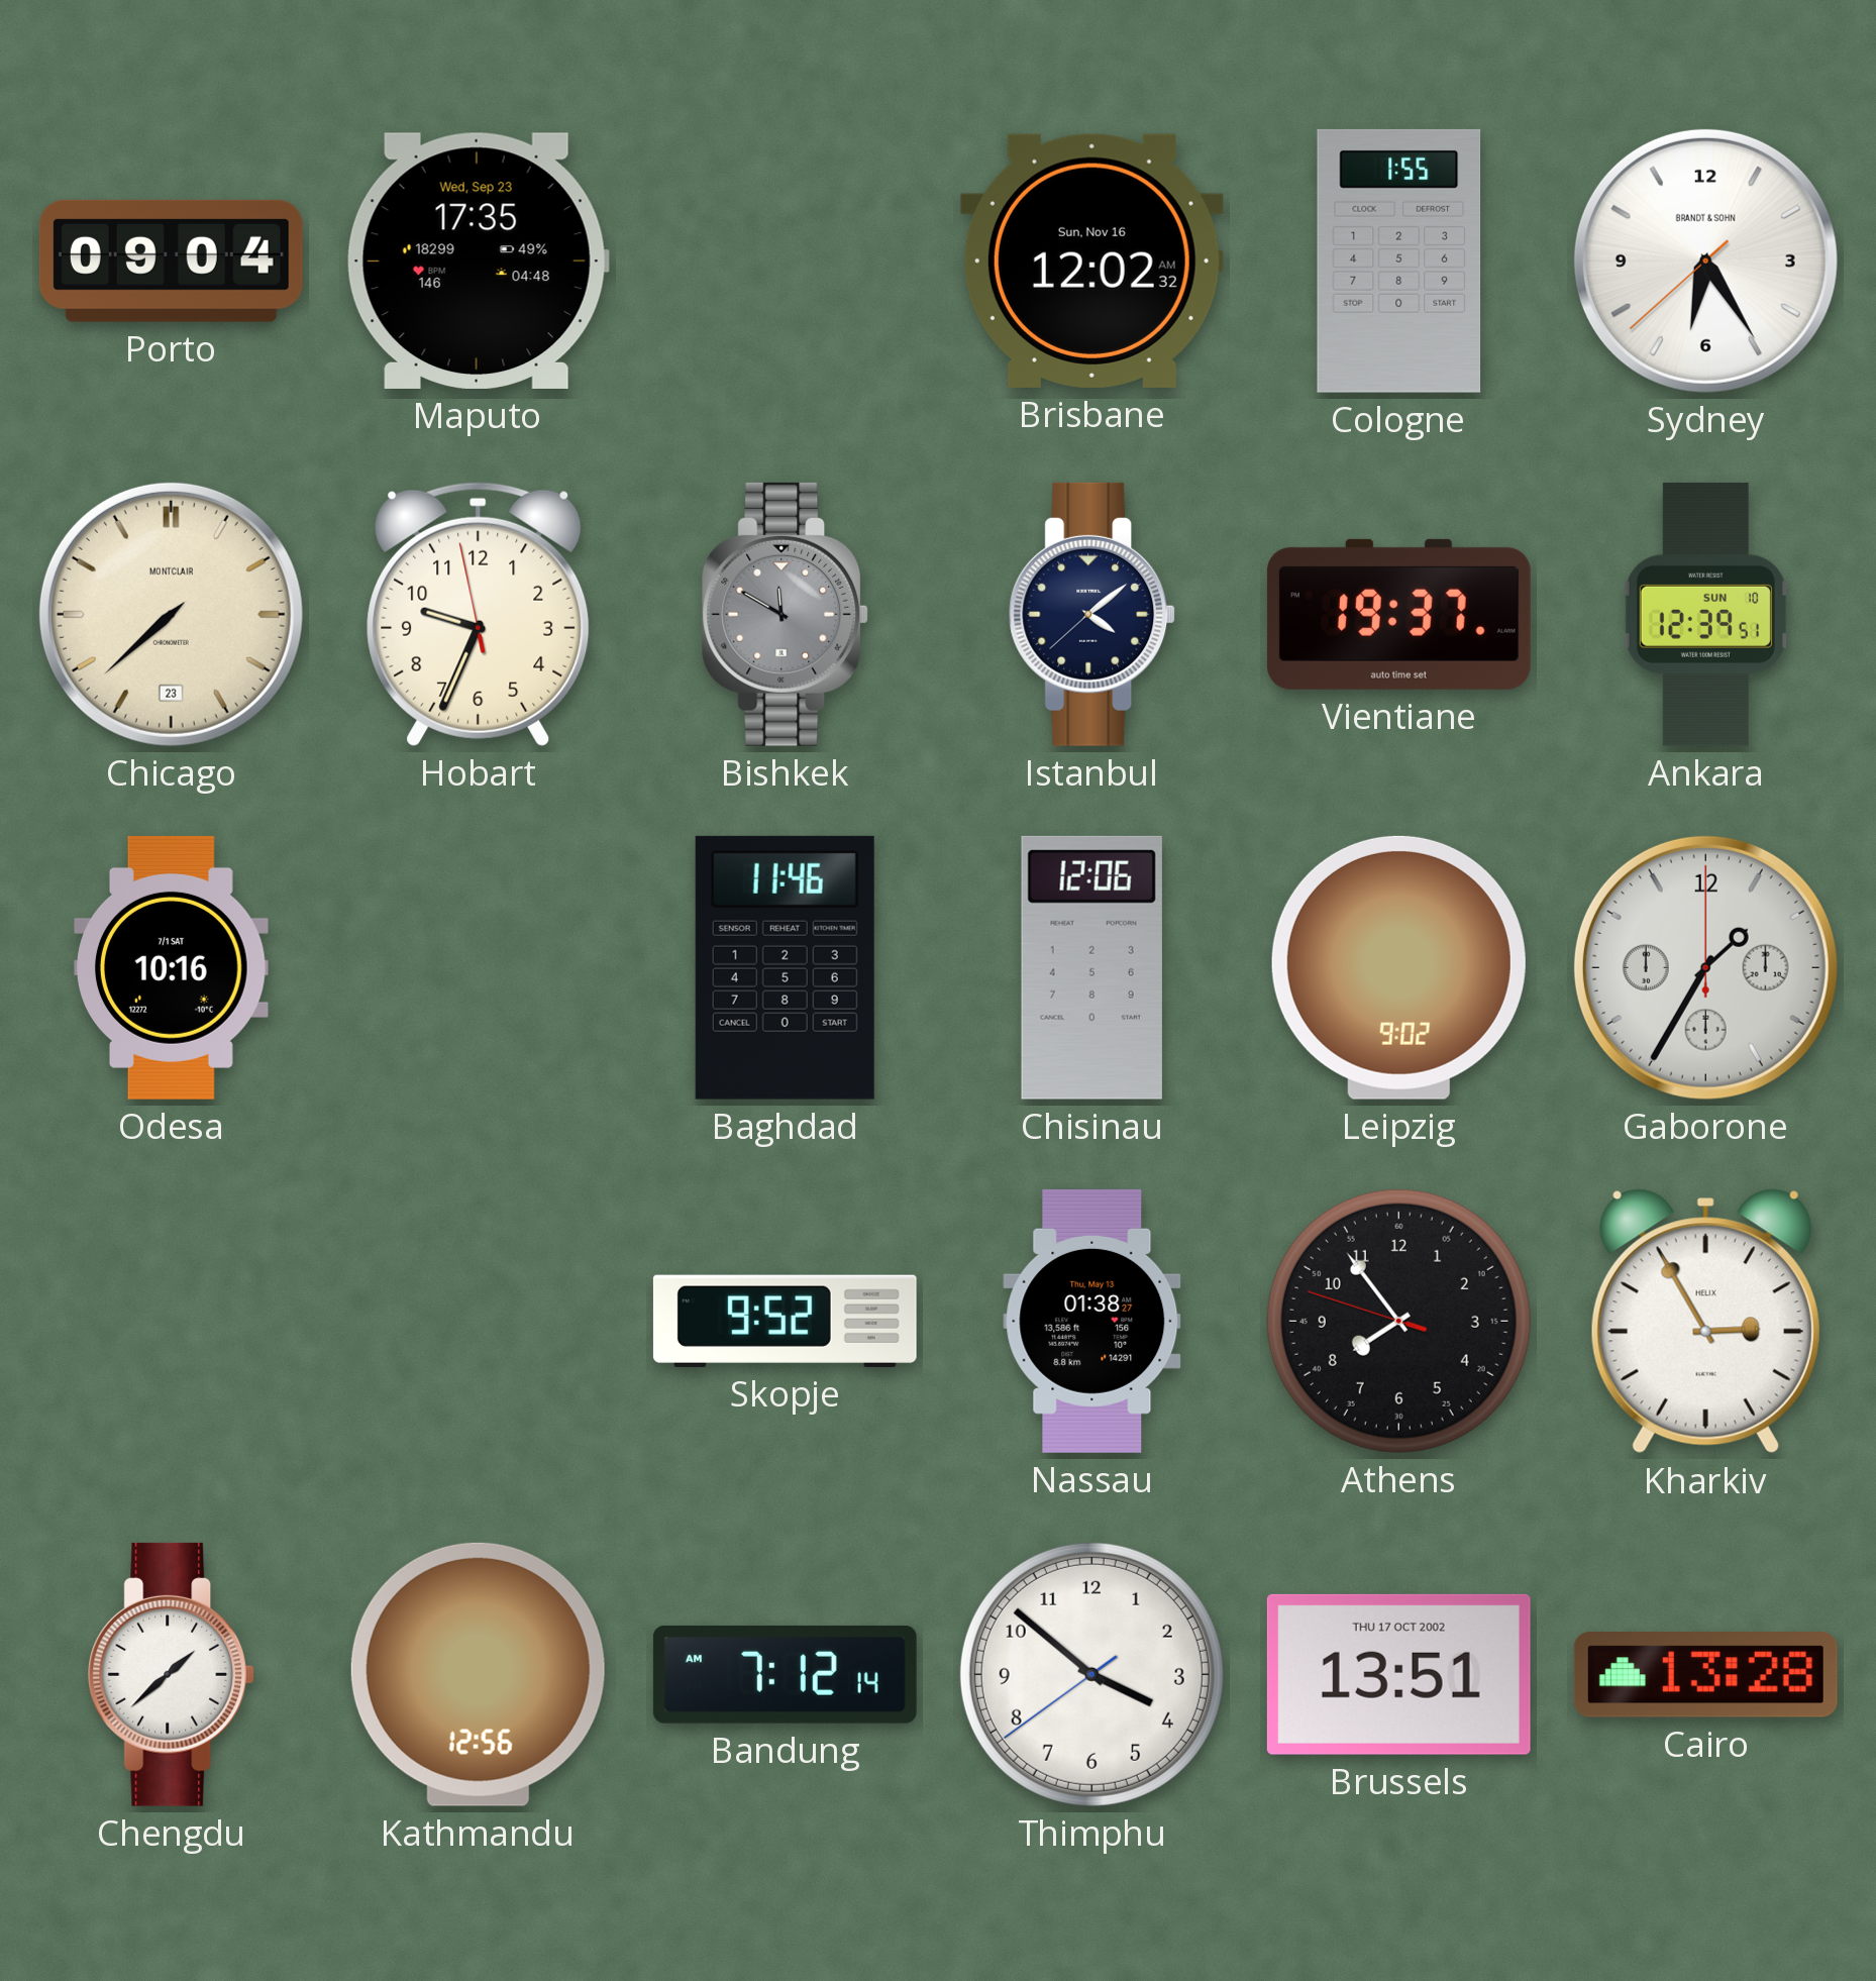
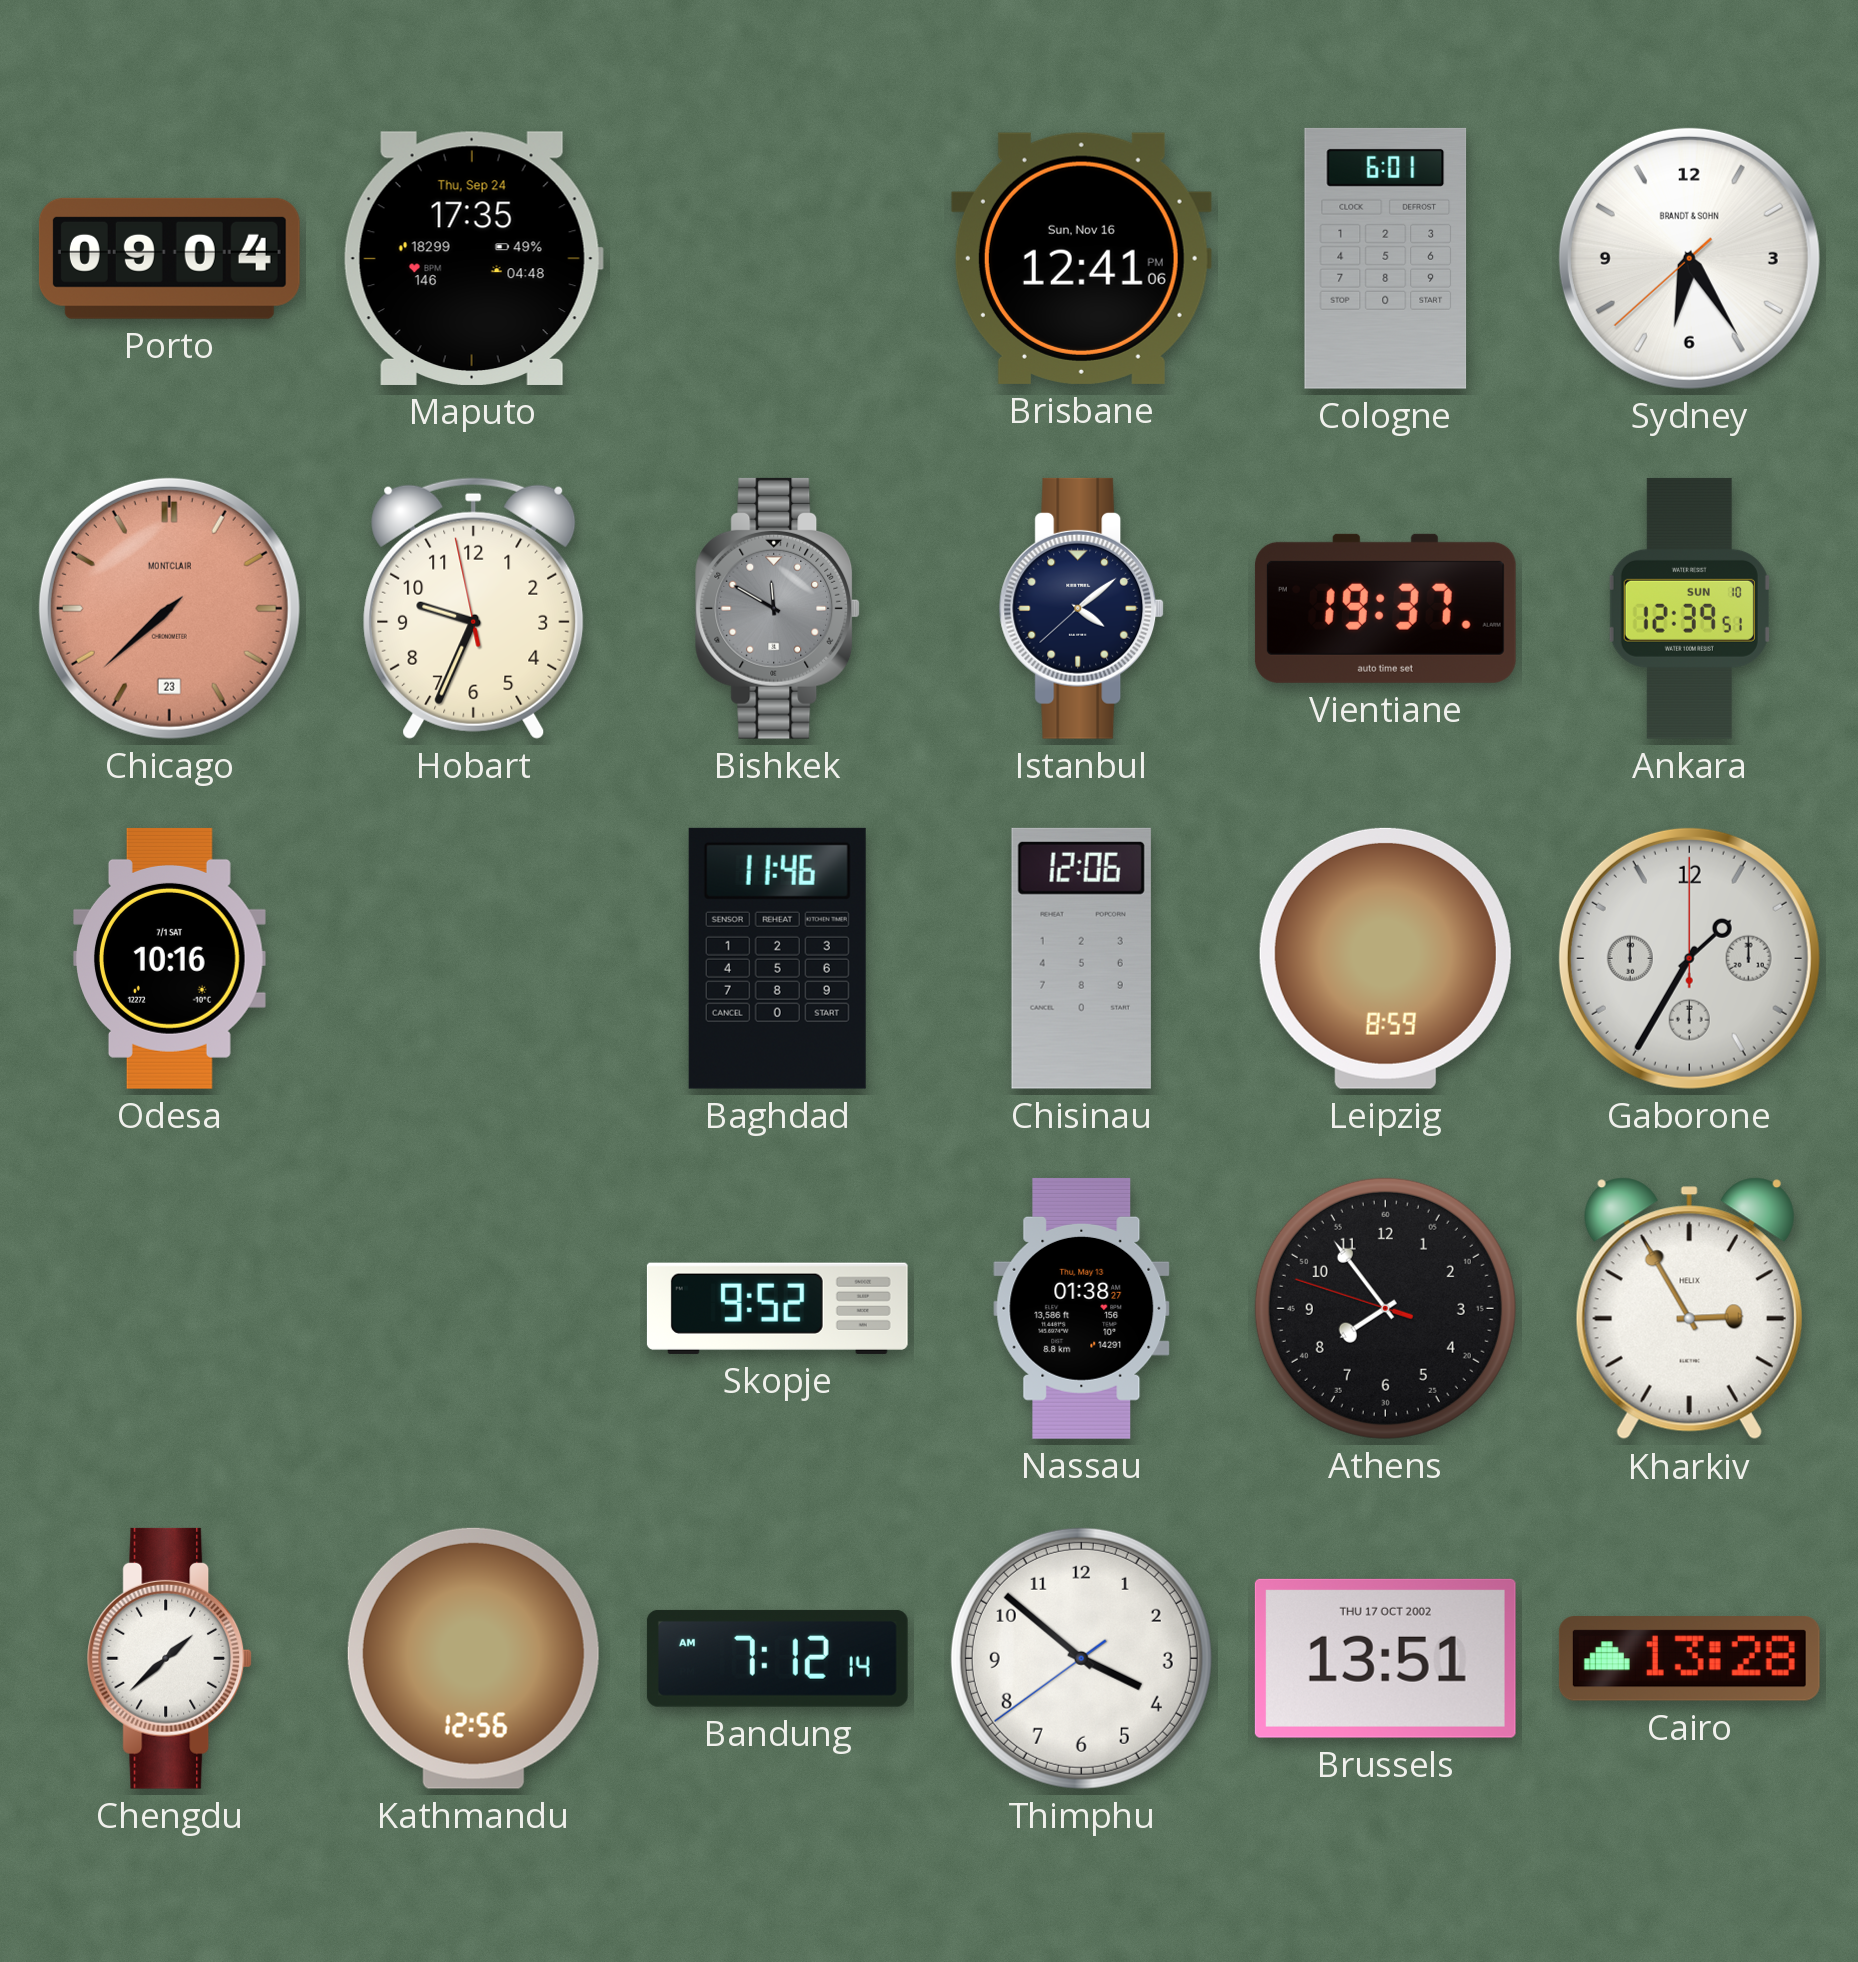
Maputo date: Wed, Sep 23 -> Thu, Sep 24 (473, 258)
Brisbane: 12:02 -> 12:41 (1081, 258)
Cologne: 1:55 -> 6:01 (1386, 258)
Chicago dial: cream -> salmon (169, 608)
Leipzig: 9:02 -> 8:59 (1385, 958)
